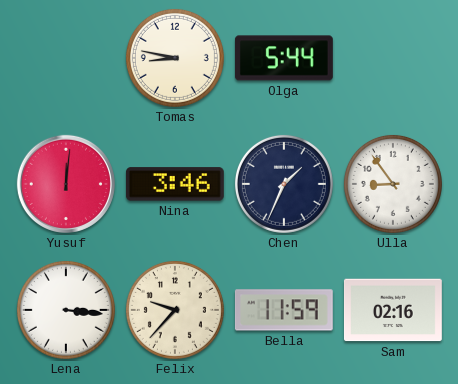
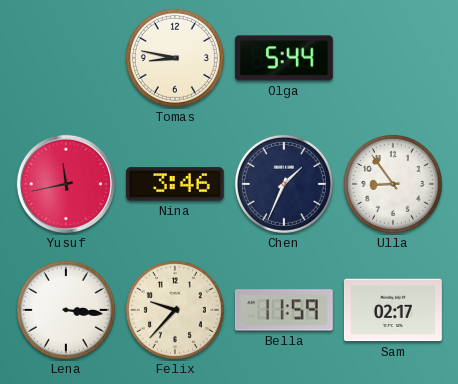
Yusuf: 12:01 -> 11:43 (66, 184)
Sam: 02:16 -> 02:17 (393, 310)
